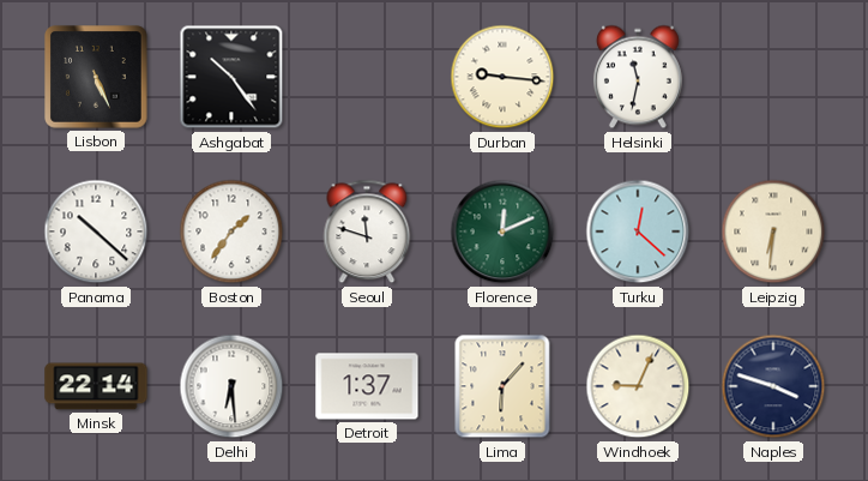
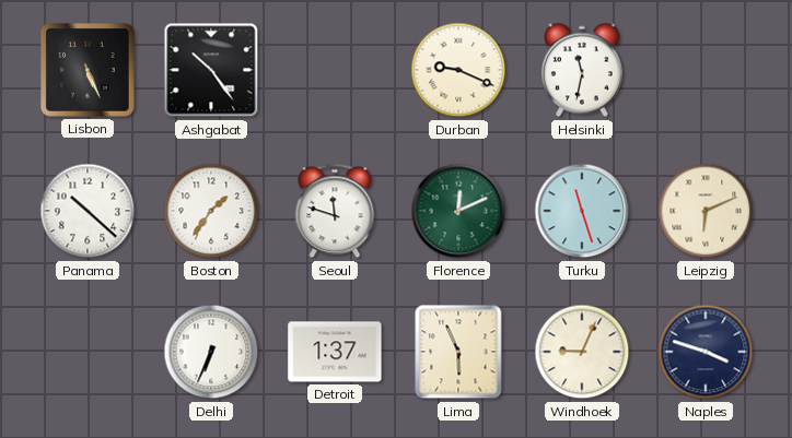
Durban: 9:16 -> 9:19 (458, 70)
Turku: 12:22 -> 11:27 (582, 211)
Leipzig: 6:31 -> 6:11 (706, 211)
Minsk: 22:14 -> none (96, 386)
Delhi: 6:29 -> 6:34 (211, 352)
Lima: 6:07 -> 5:56 (458, 352)
